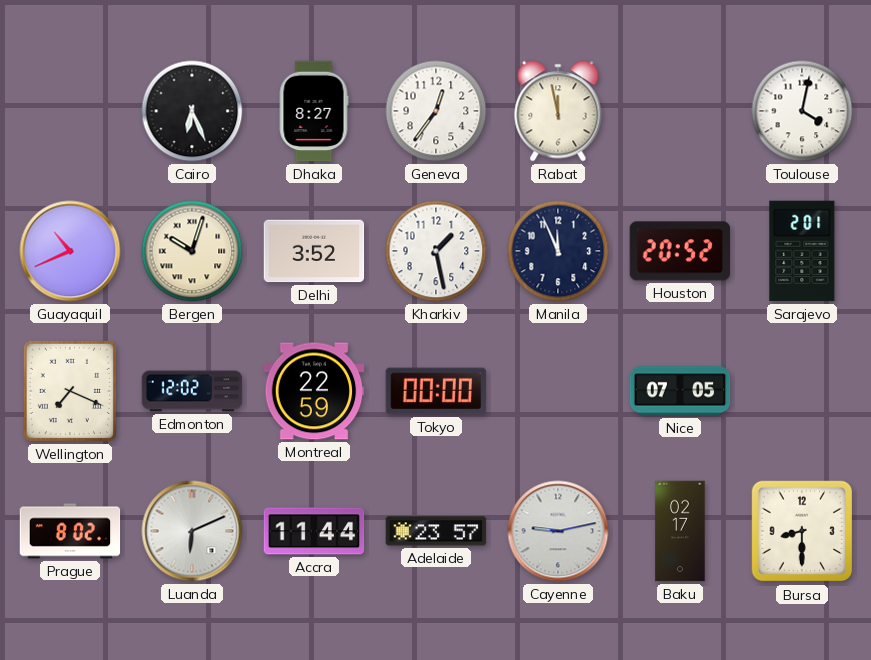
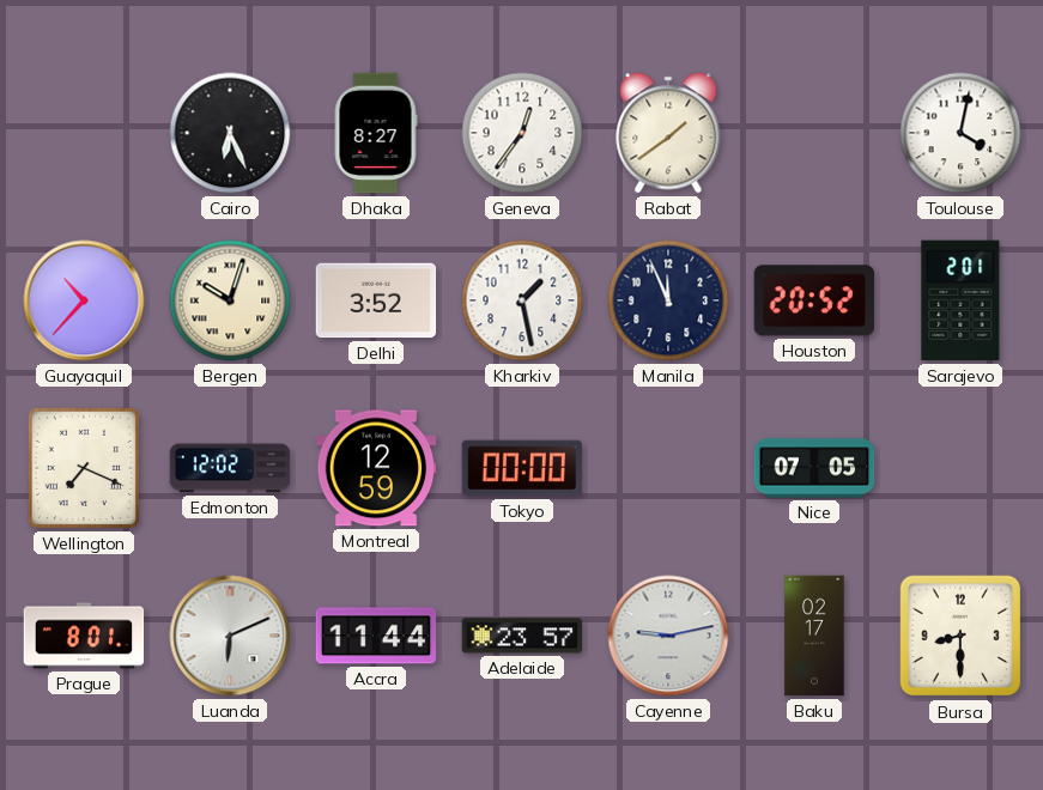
Rabat: 11:58 -> 1:39 (668, 133)
Guayaquil: 10:41 -> 10:37 (84, 300)
Montreal: 22:59 -> 12:59 (376, 468)
Prague: 8:02 -> 8:01 (84, 636)
